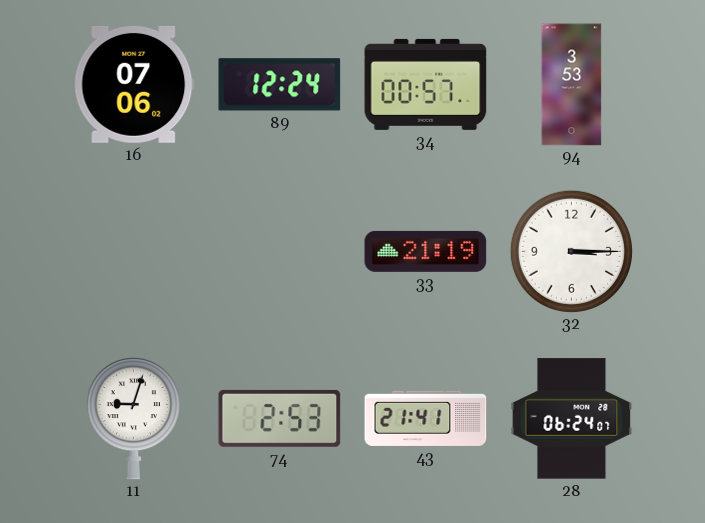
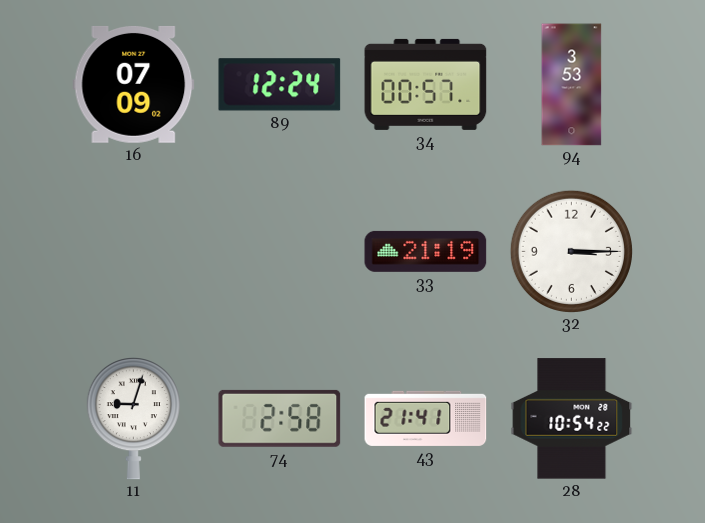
16: 07:06 -> 07:09 (134, 84)
74: 2:53 -> 2:58 (280, 418)
28: 06:24 -> 10:54 (572, 419)
